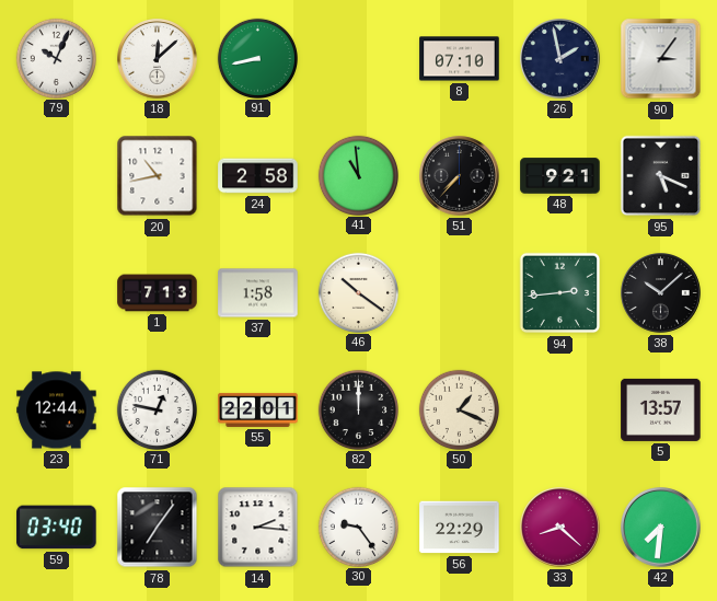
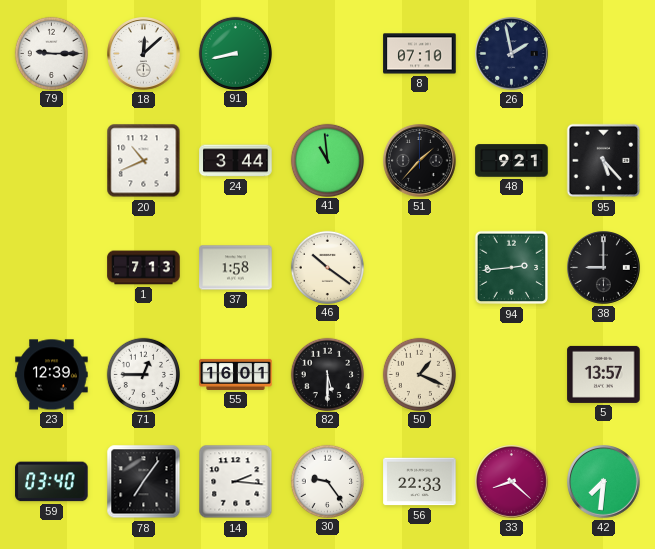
79: 10:04 -> 9:15 (51, 53)
90: 3:06 -> none (661, 59)
20: 10:43 -> 10:41 (144, 161)
24: 2:58 -> 3:44 (236, 161)
51: 7:37 -> 1:37 (420, 161)
95: 5:19 -> 5:23 (604, 161)
38: 10:08 -> 9:00 (604, 268)
23: 12:44 -> 12:39 (52, 375)
71: 12:47 -> 12:45 (143, 374)
55: 22:01 -> 16:01 (236, 374)
82: 12:00 -> 5:30 (327, 374)
56: 22:29 -> 22:33 (420, 482)
